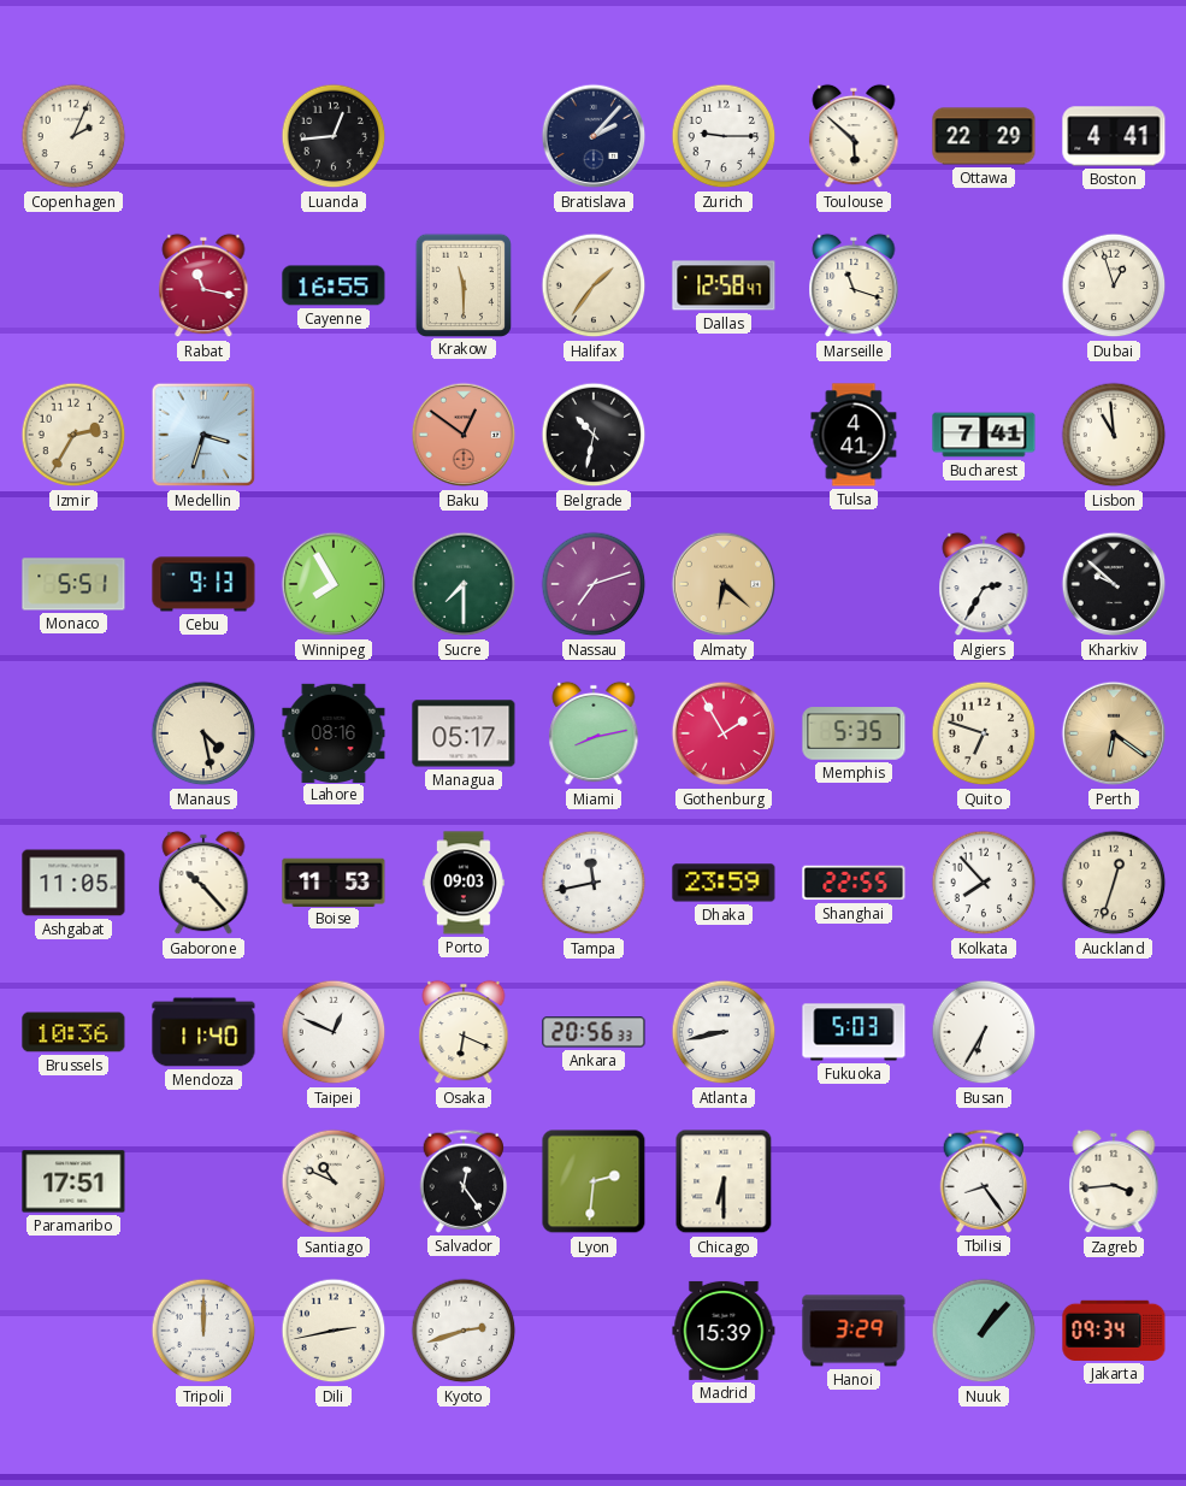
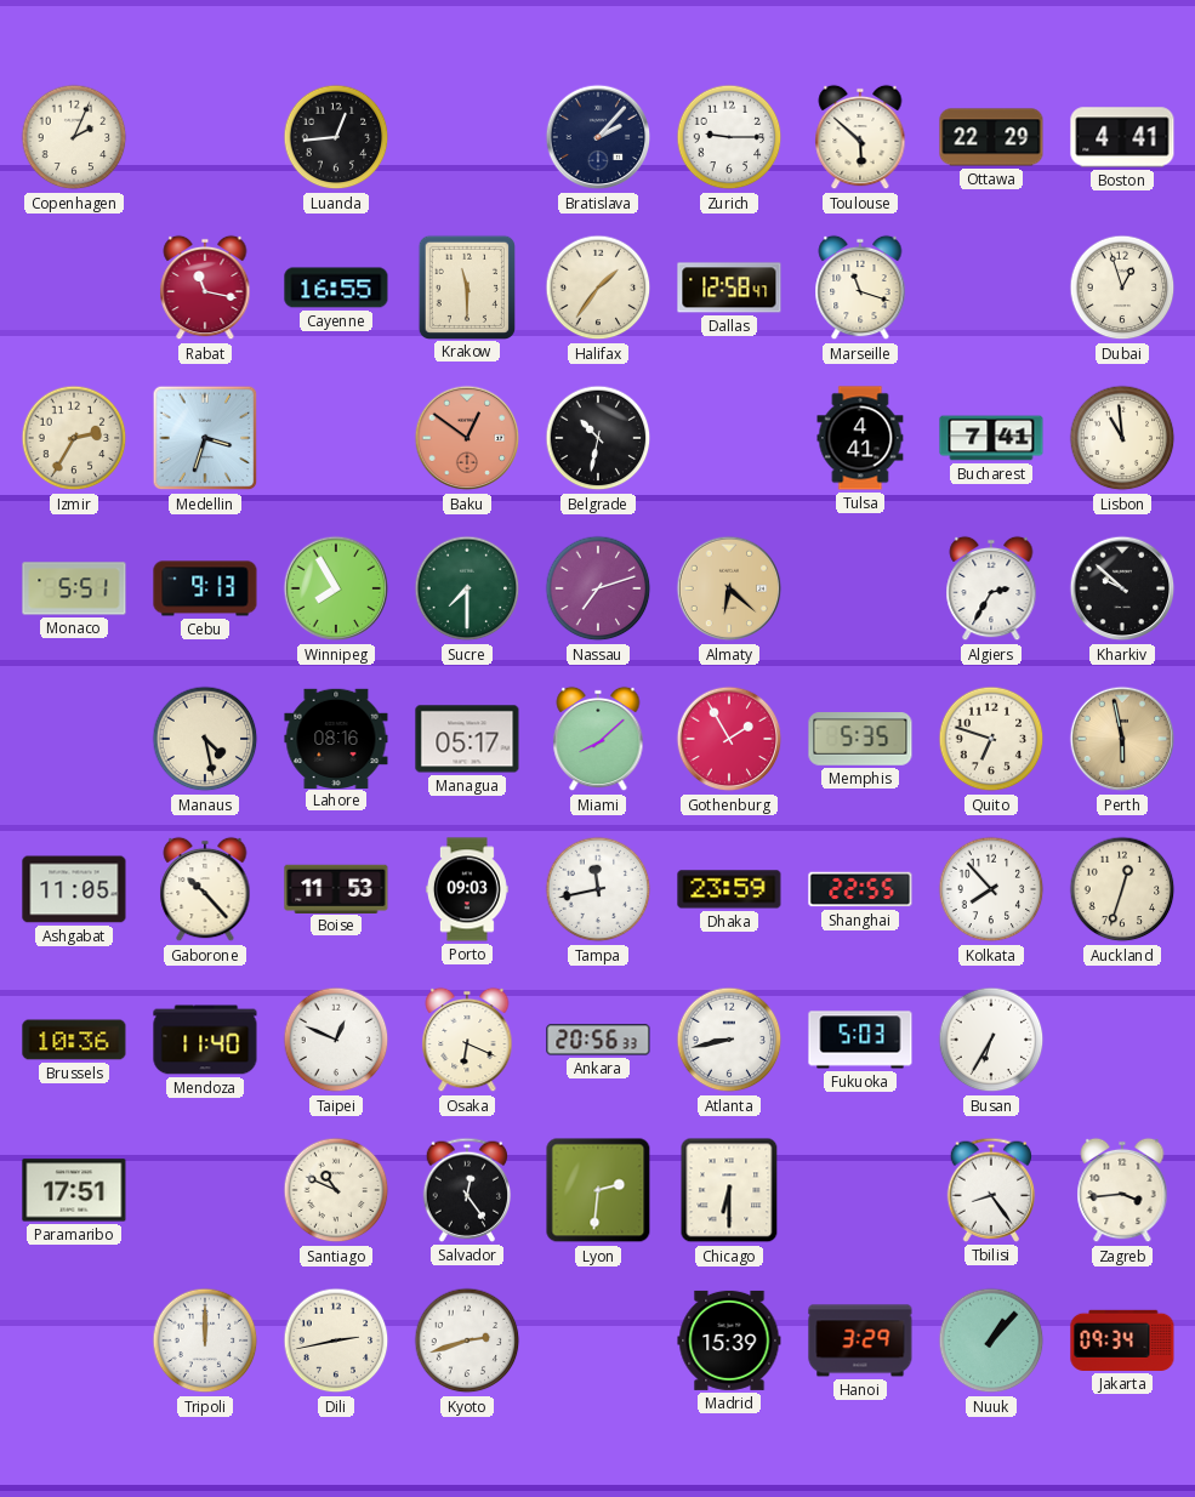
Miami: 8:13 -> 8:08 (598, 739)
Perth: 6:21 -> 5:58 (1122, 739)
